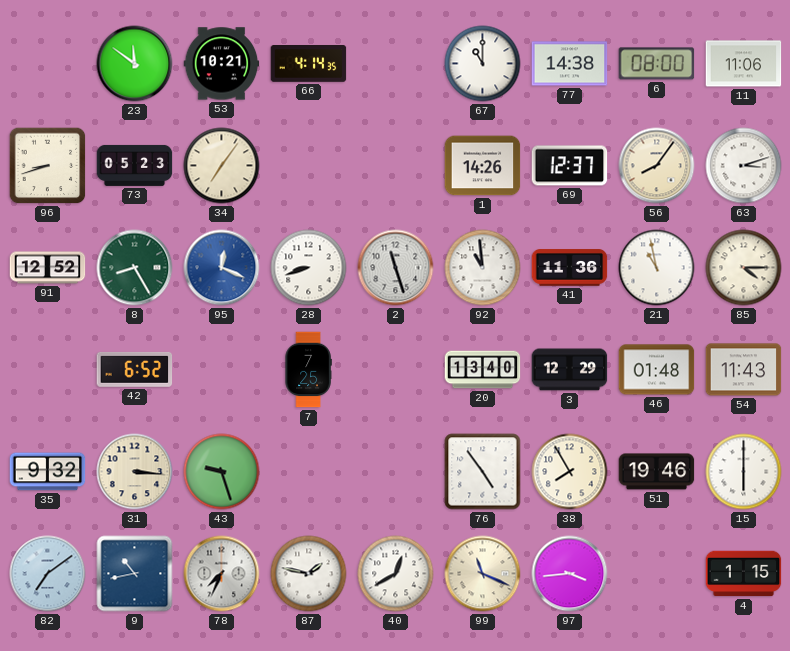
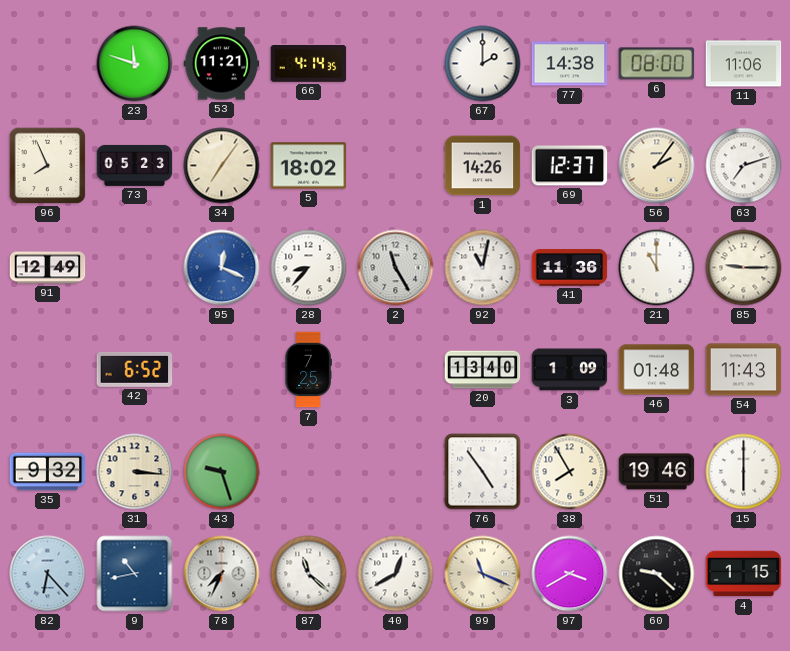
23: 11:51 -> 11:48 (135, 64)
53: 10:21 -> 11:21 (222, 64)
67: 11:00 -> 2:00 (483, 64)
96: 8:42 -> 7:56 (48, 166)
5: none -> 18:02 (309, 166)
56: 8:06 -> 2:06 (657, 166)
63: 3:12 -> 7:12 (744, 166)
91: 12:52 -> 12:49 (48, 268)
8: 8:25 -> none (135, 268)
28: 8:42 -> 8:37 (309, 268)
2: 11:27 -> 11:25 (396, 268)
92: 10:59 -> 11:02 (483, 268)
21: 10:58 -> 11:00 (657, 268)
85: 4:15 -> 9:15 (744, 268)
3: 12:29 -> 1:09 (570, 370)
82: 7:09 -> 6:23 (48, 574)
87: 1:47 -> 11:22 (309, 574)
97: 3:44 -> 3:40 (570, 574)
60: none -> 9:22 (657, 574)
